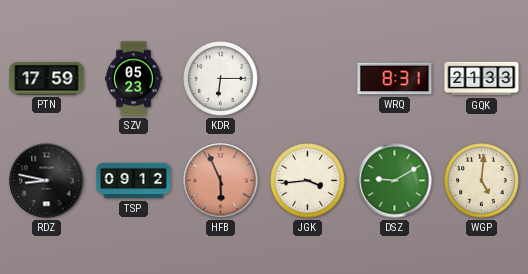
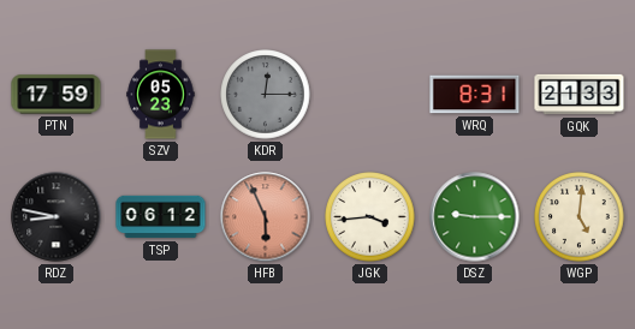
KDR: 6:15 -> 12:15 (266, 95)
KDR dial: white -> grey (266, 95)
TSP: 09:12 -> 06:12 (161, 217)
DSZ: 9:10 -> 9:15 (475, 217)
